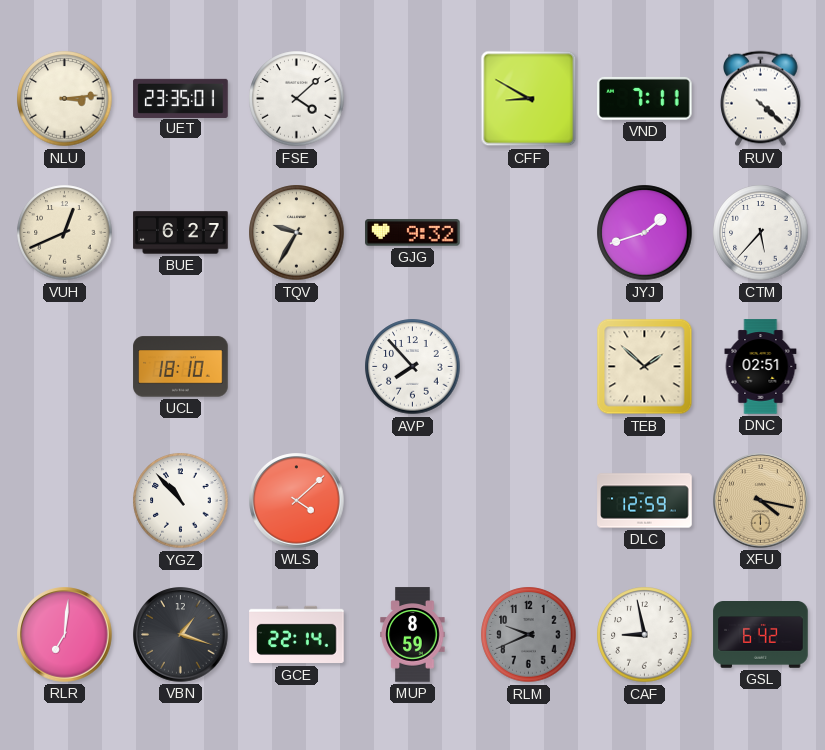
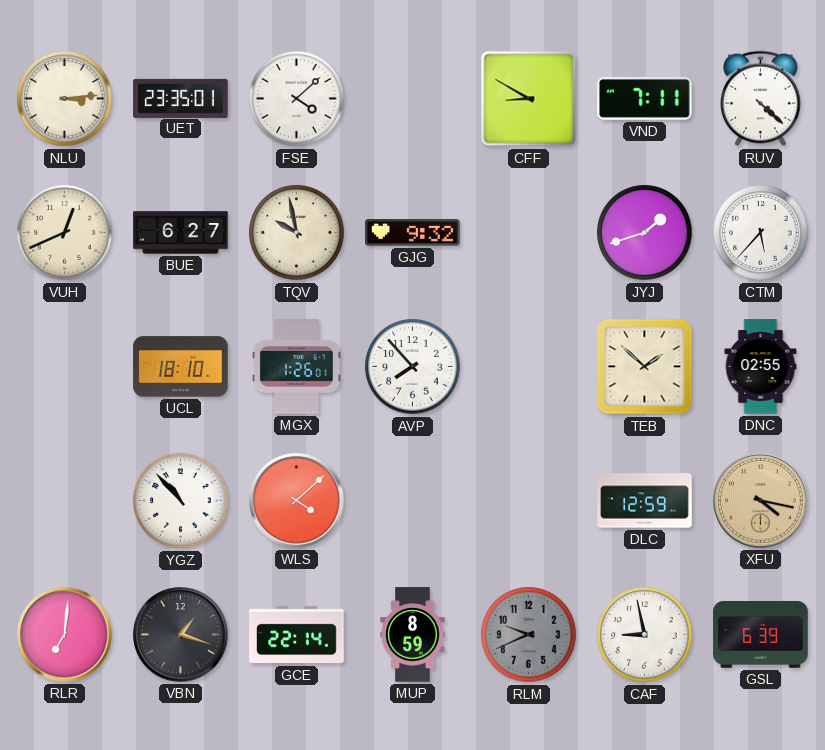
TQV: 9:35 -> 9:58 (297, 233)
MGX: none -> 1:26 (297, 367)
DNC: 02:51 -> 02:55 (761, 367)
GSL: 6:42 -> 6:39 (761, 635)
